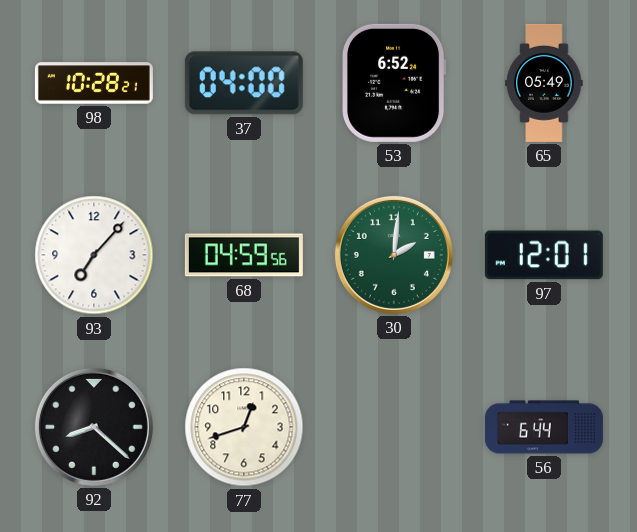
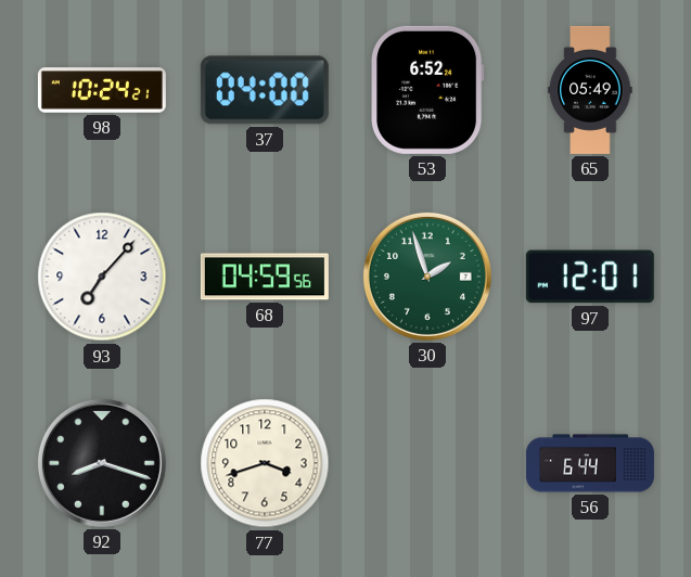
98: 10:28 -> 10:24 (102, 90)
30: 2:01 -> 1:57 (427, 277)
92: 8:22 -> 8:18 (102, 463)
77: 12:42 -> 3:42 (265, 463)
